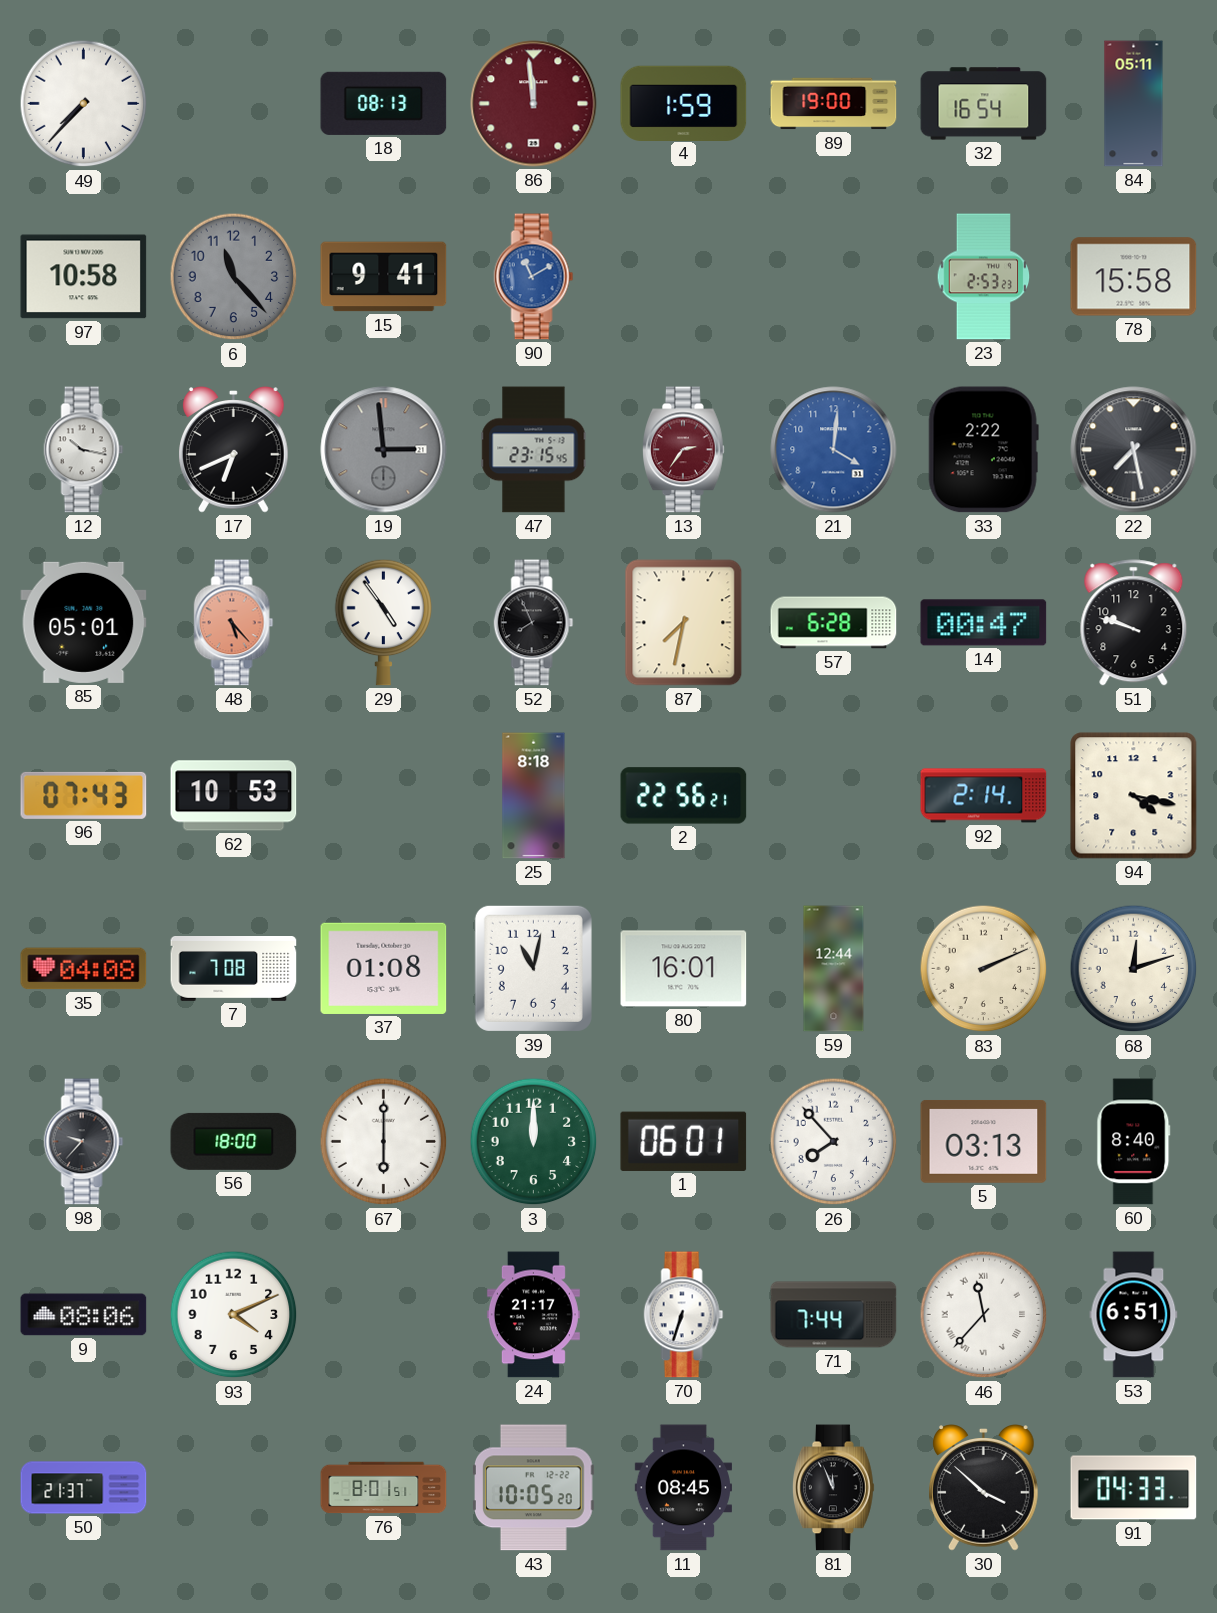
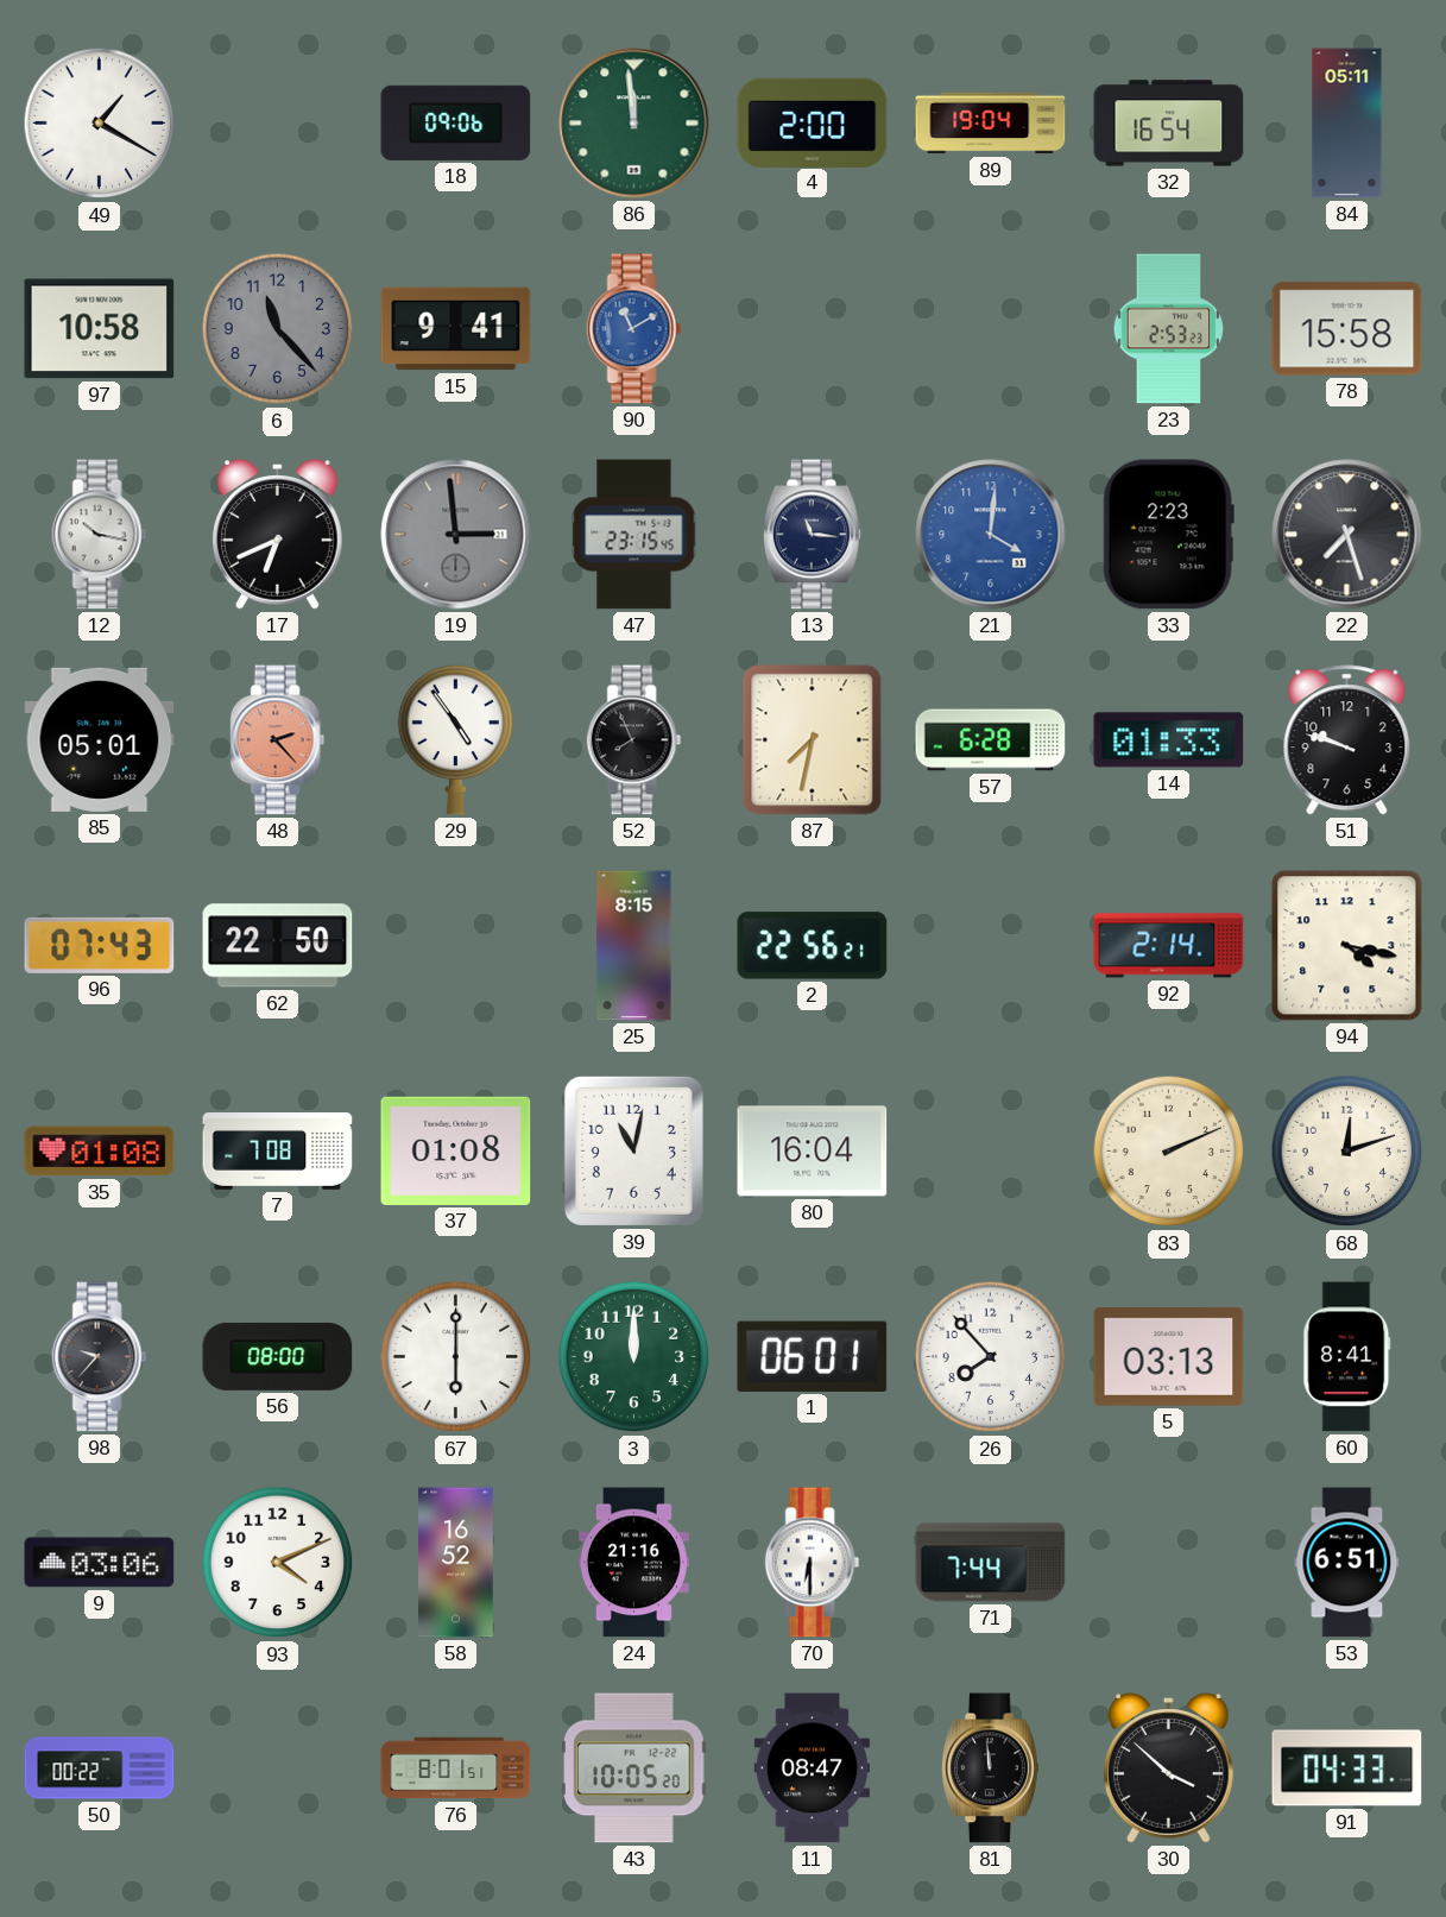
49: 7:37 -> 1:20 (100, 124)
18: 08:13 -> 09:06 (456, 122)
86 dial: burgundy -> green (634, 124)
4: 1:59 -> 2:00 (813, 122)
89: 19:00 -> 19:04 (991, 124)
13: 2:36 -> 11:16 (813, 535)
13 dial: burgundy -> navy (813, 535)
33: 2:22 -> 2:23 (1168, 535)
22: 7:28 -> 7:27 (1347, 535)
48: 5:23 -> 2:23 (278, 740)
14: 00:47 -> 01:33 (1169, 740)
62: 10:53 -> 22:50 (278, 946)
25: 8:18 -> 8:15 (634, 946)
35: 04:08 -> 01:08 (100, 1152)
80: 16:01 -> 16:04 (813, 1152)
59: 12:44 -> none (834, 969)
56: 18:00 -> 08:00 (278, 1356)
60: 8:40 -> 8:41 (1347, 1357)
9: 08:06 -> 03:06 (100, 1563)
58: none -> 16:52 (456, 1563)
24: 21:17 -> 21:16 (633, 1563)
70: 6:33 -> 6:30 (813, 1563)
46: 11:37 -> none (984, 1315)
50: 21:37 -> 00:22 (100, 1768)
11: 08:45 -> 08:47 (812, 1768)
81: 11:56 -> 11:59 (991, 1768)
